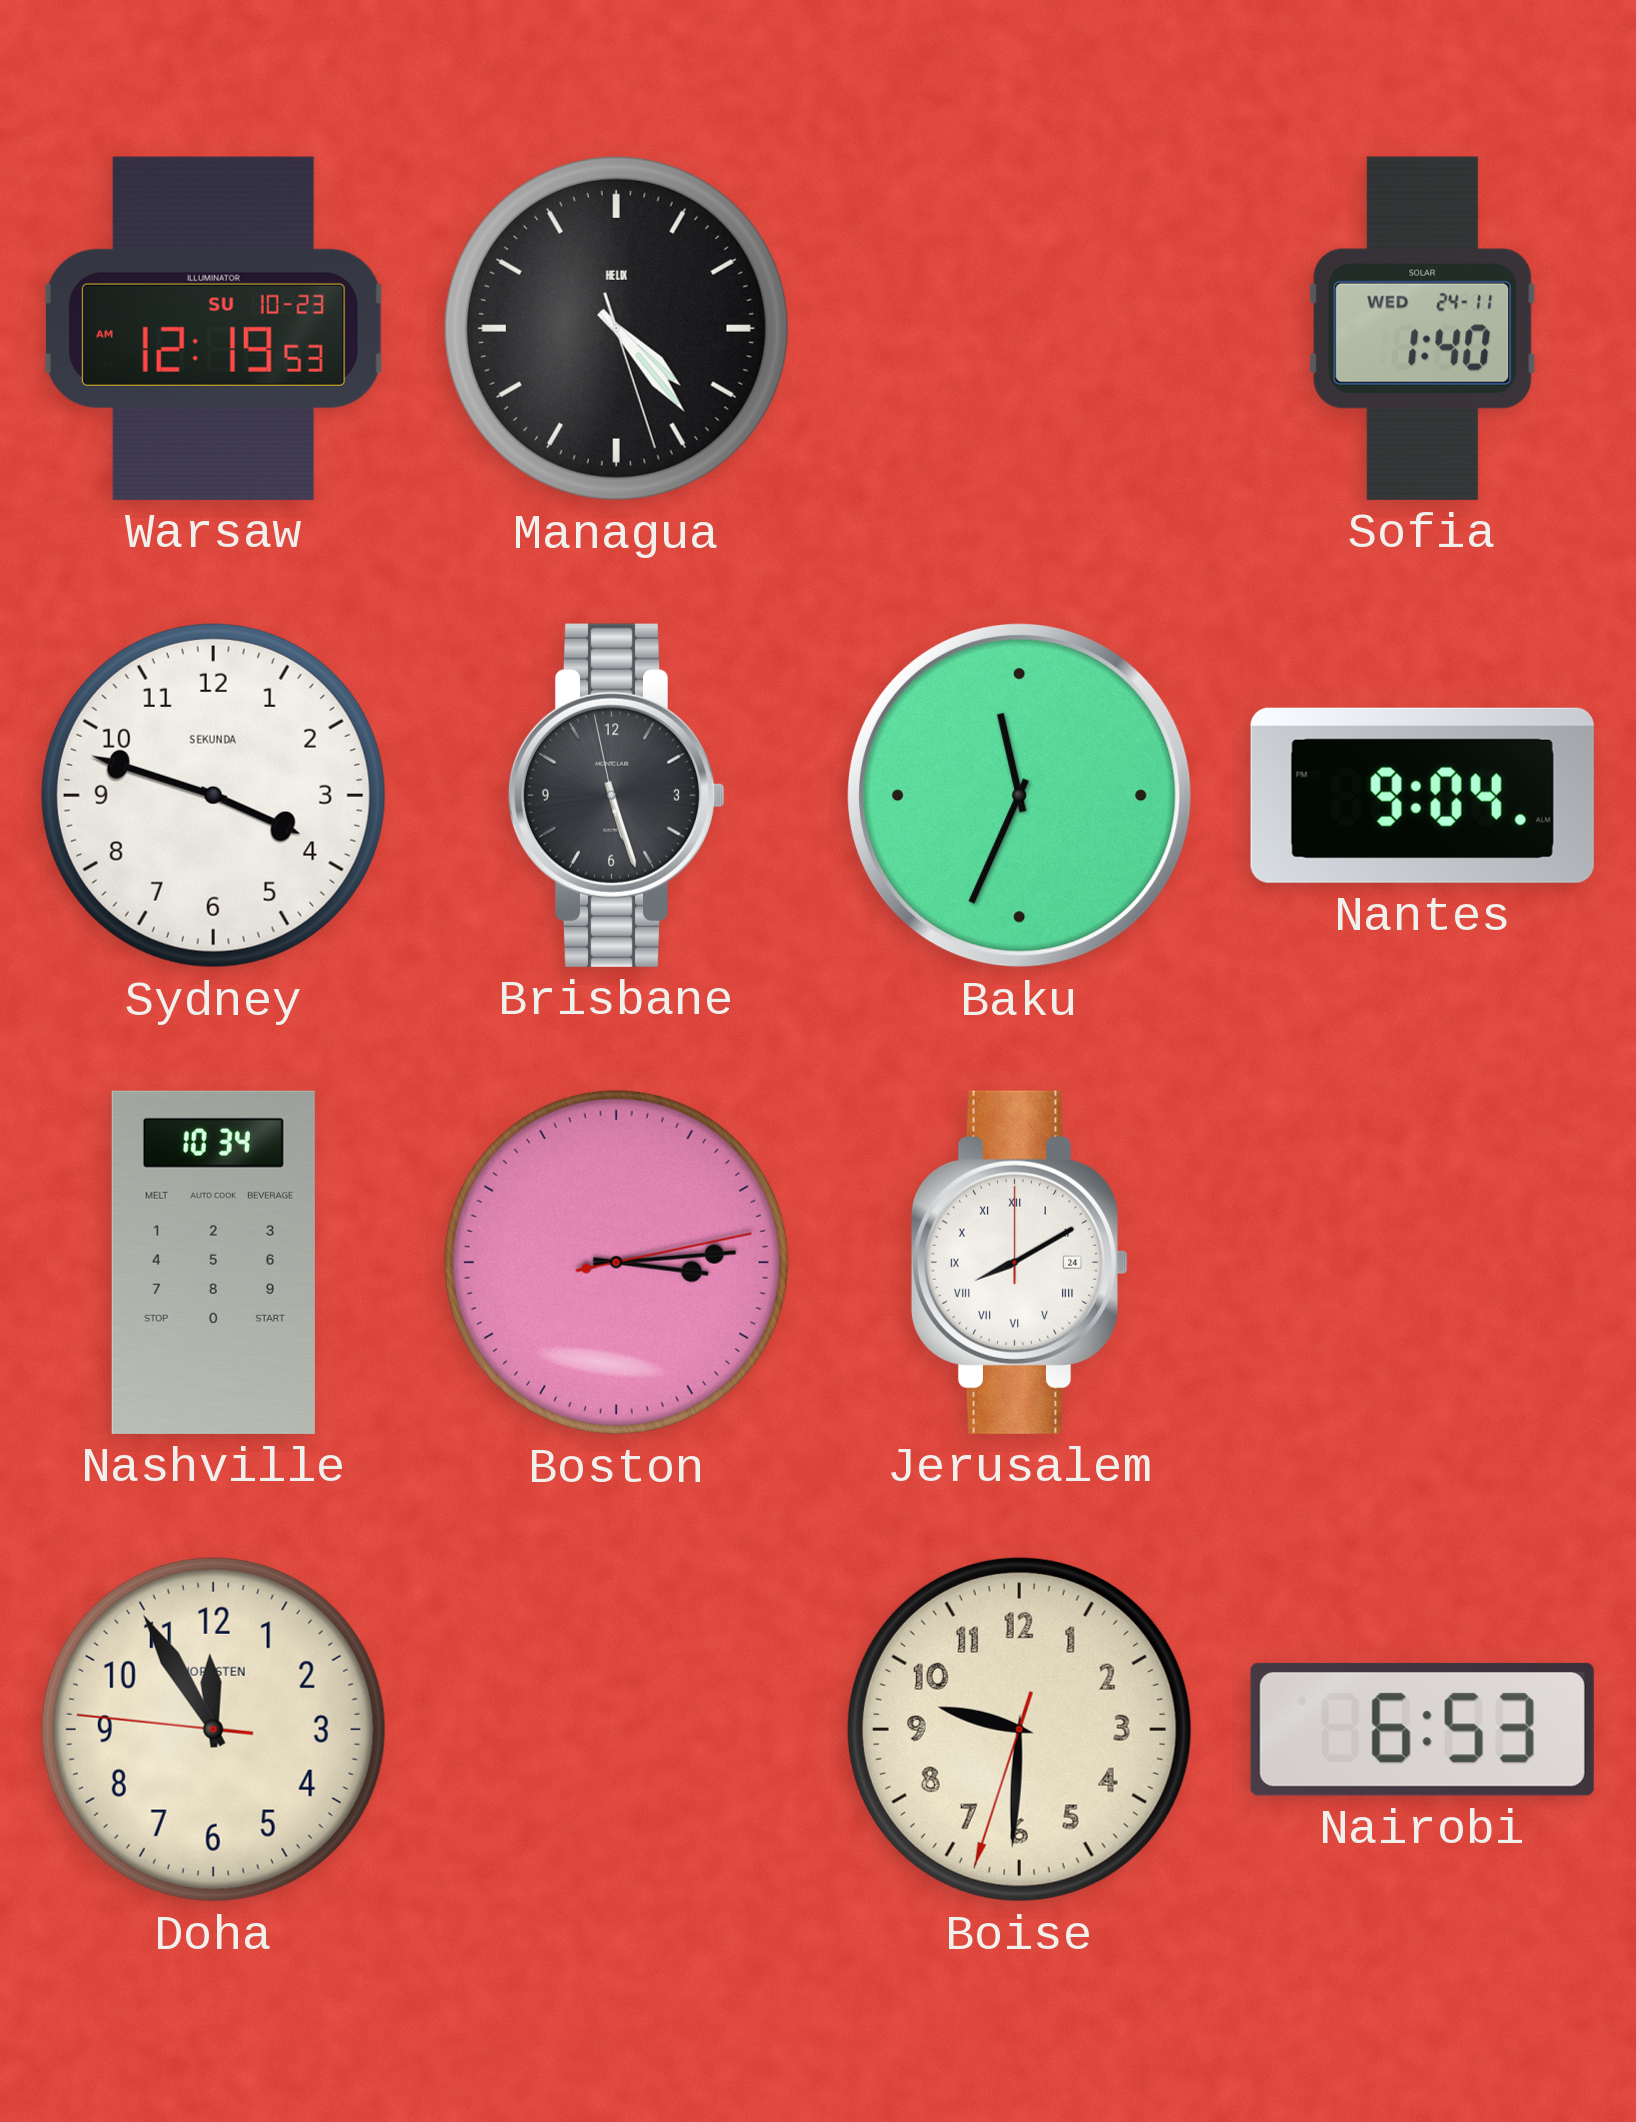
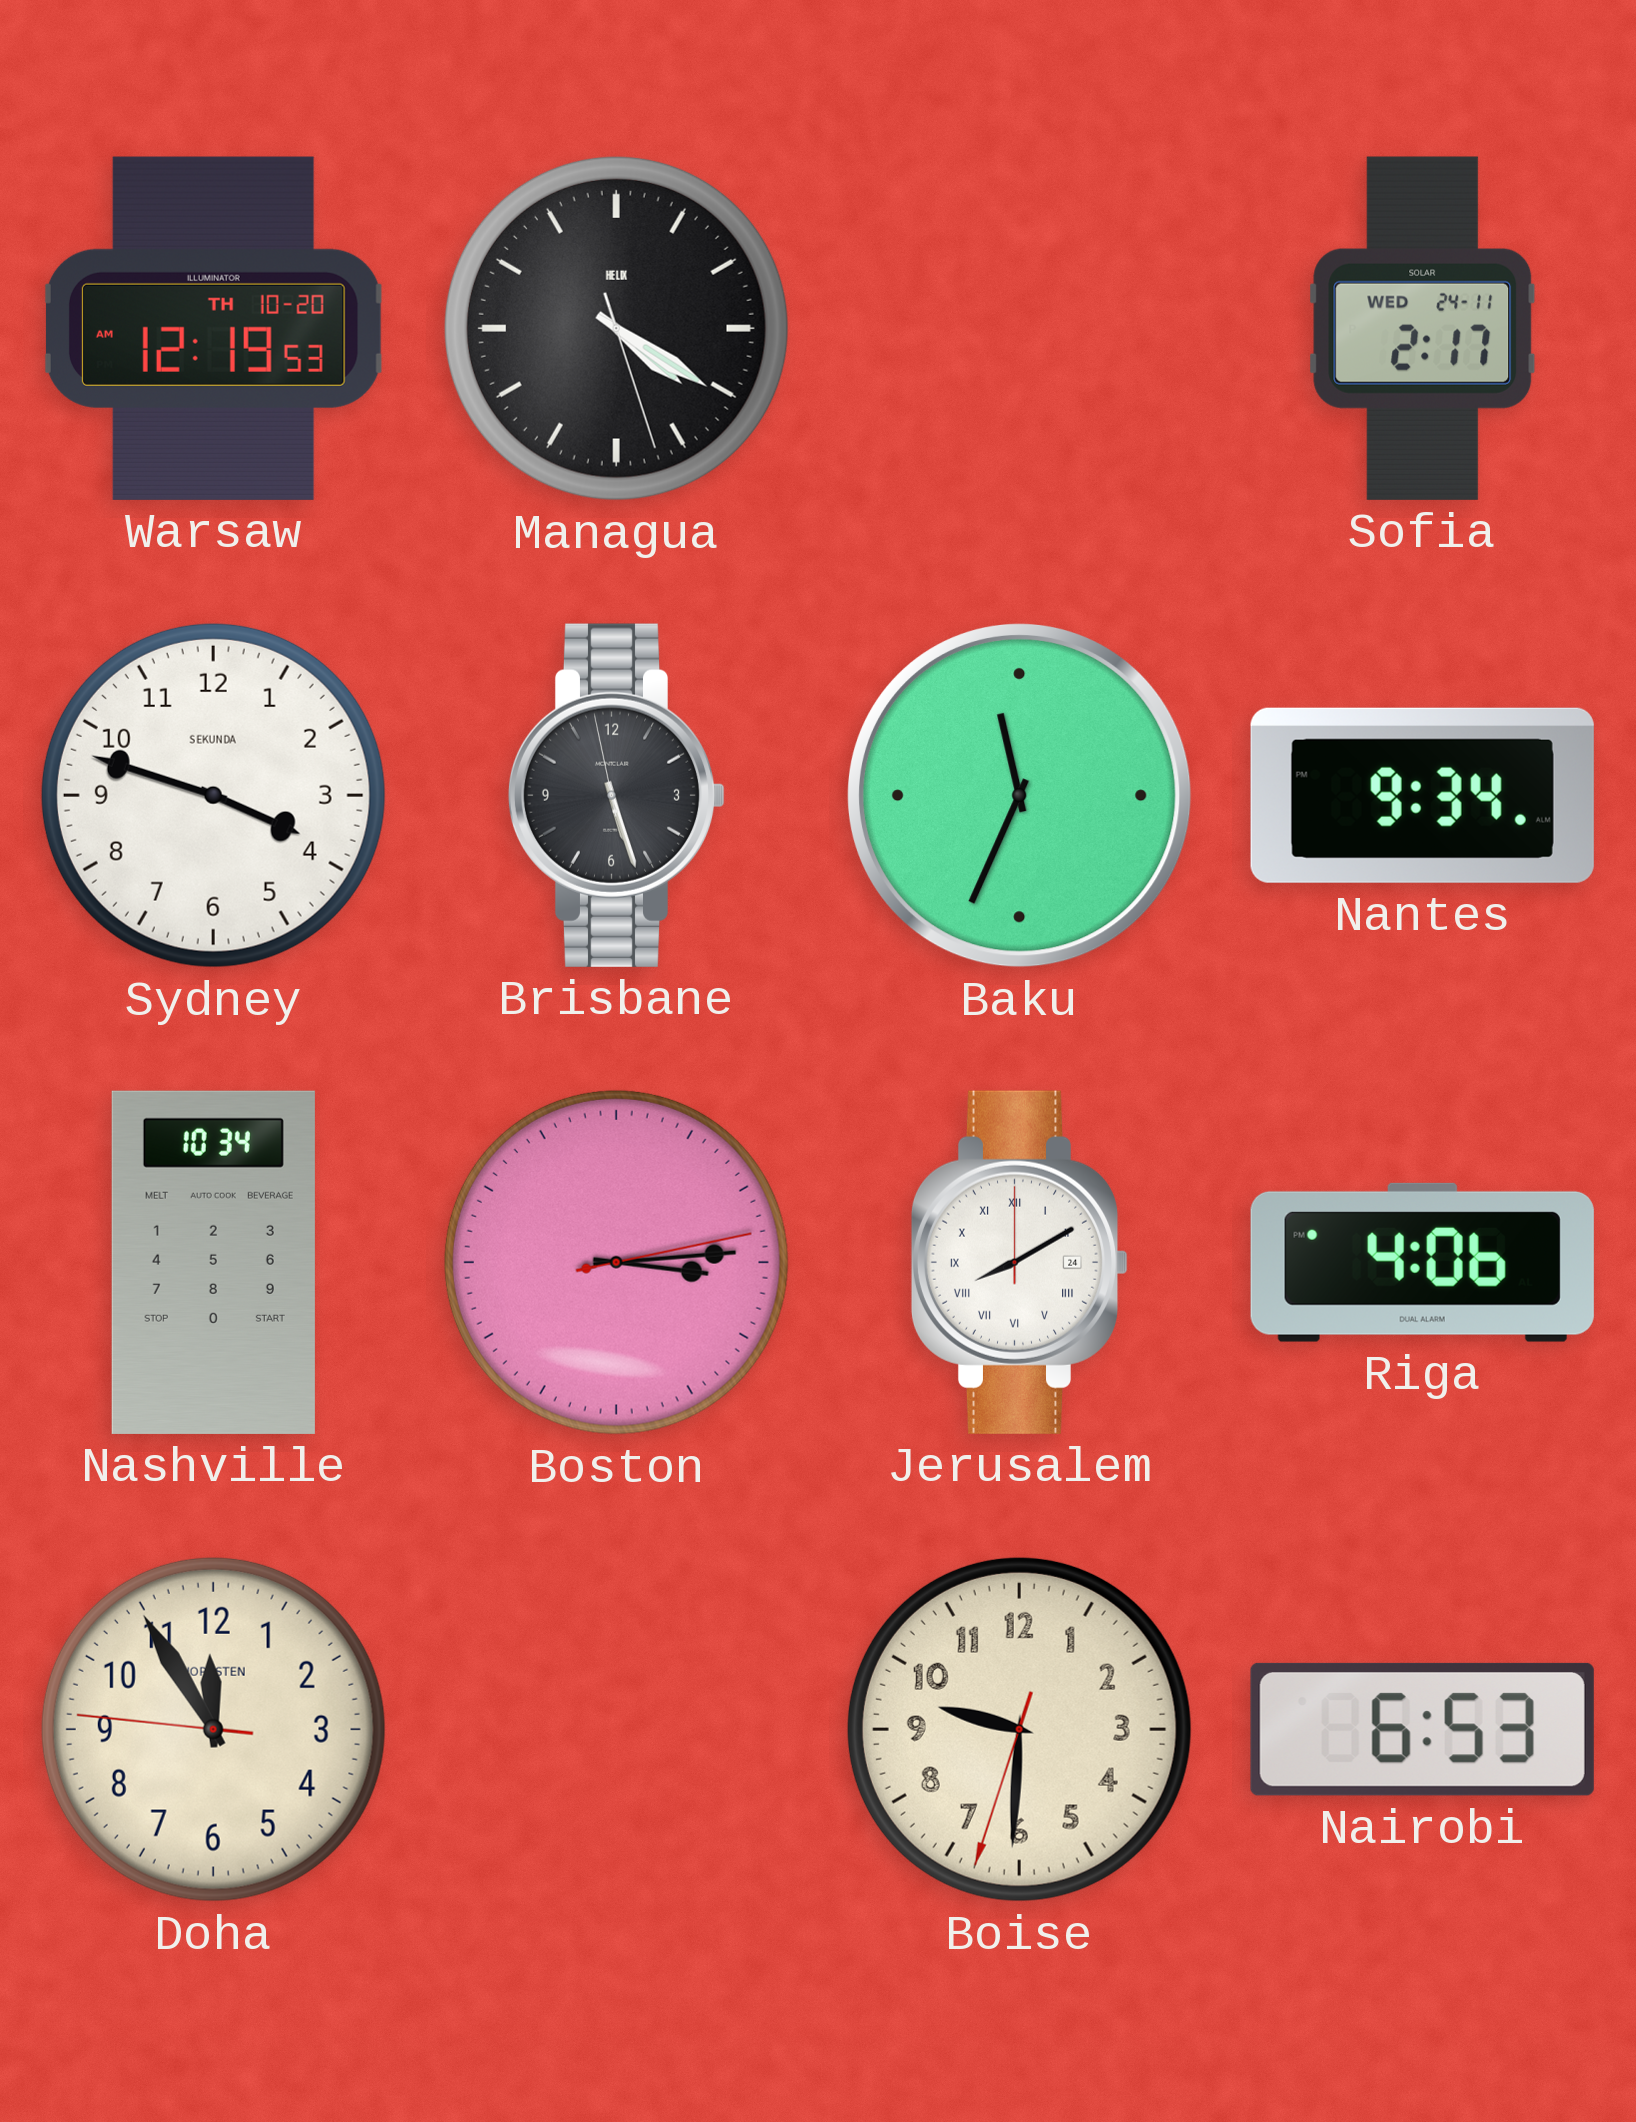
Warsaw date: SU 10-23 -> TH 10-20 (213, 328)
Managua: 4:23 -> 4:20 (616, 328)
Sofia: 1:40 -> 2:17 (1423, 328)
Nantes: 9:04 -> 9:34 (1422, 795)
Riga: none -> 4:06 (1422, 1262)
